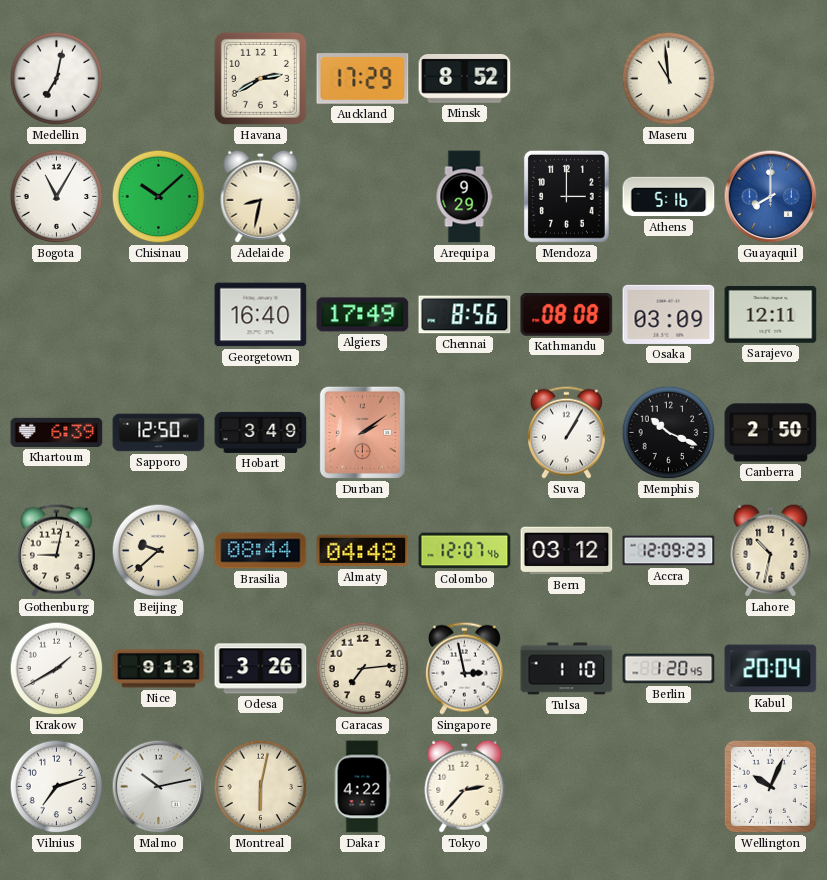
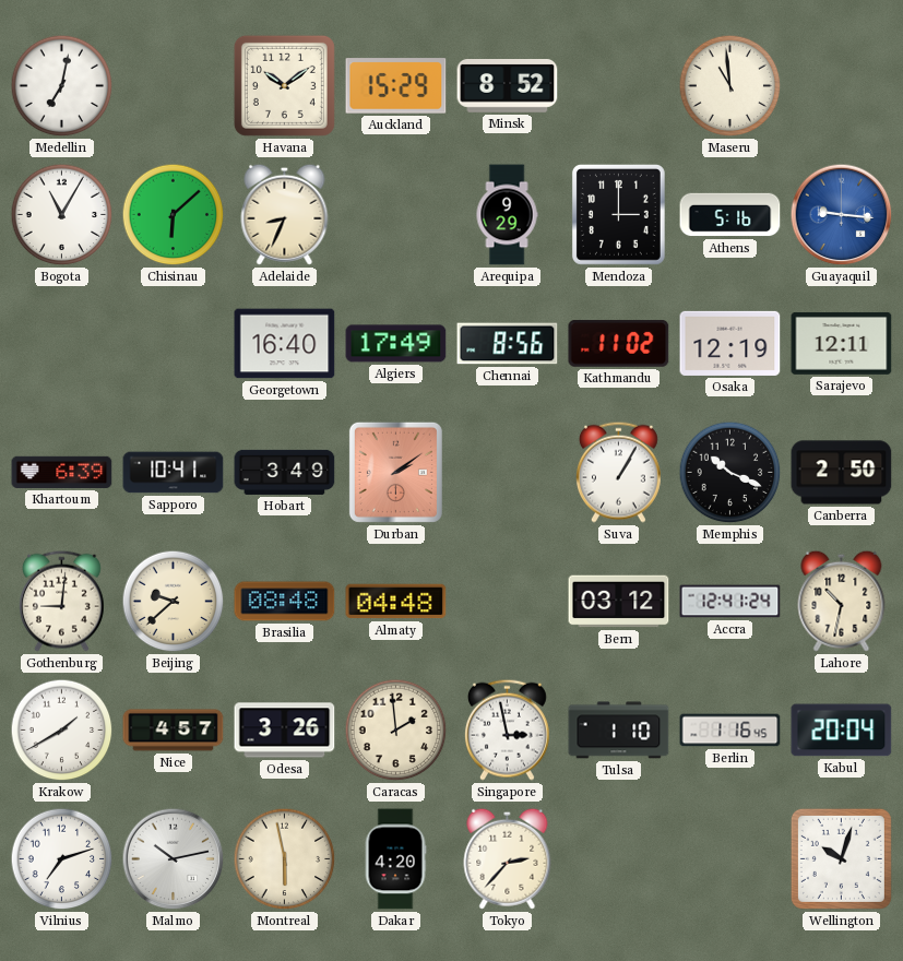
Havana: 2:40 -> 10:09 (284, 85)
Auckland: 17:29 -> 15:29 (396, 86)
Chisinau: 10:08 -> 6:08 (174, 215)
Adelaide: 8:32 -> 8:34 (285, 214)
Guayaquil: 8:00 -> 9:16 (842, 215)
Kathmandu: 08:08 -> 11:02 (619, 343)
Osaka: 03:09 -> 12:19 (730, 343)
Sapporo: 12:50 -> 10:41 (174, 473)
Gothenburg: 9:02 -> 9:01 (61, 601)
Brasilia: 08:44 -> 08:48 (285, 602)
Colombo: 12:07 -> none (465, 551)
Accra: 12:09 -> 12:41 (730, 602)
Nice: 9:13 -> 4:57 (174, 731)
Caracas: 7:14 -> 1:59 (396, 731)
Berlin: 1:20 -> 1:16 (730, 731)
Montreal: 6:02 -> 5:58 (285, 859)
Dakar: 4:22 -> 4:20 (395, 859)
Wellington: 10:04 -> 10:03 (841, 858)
